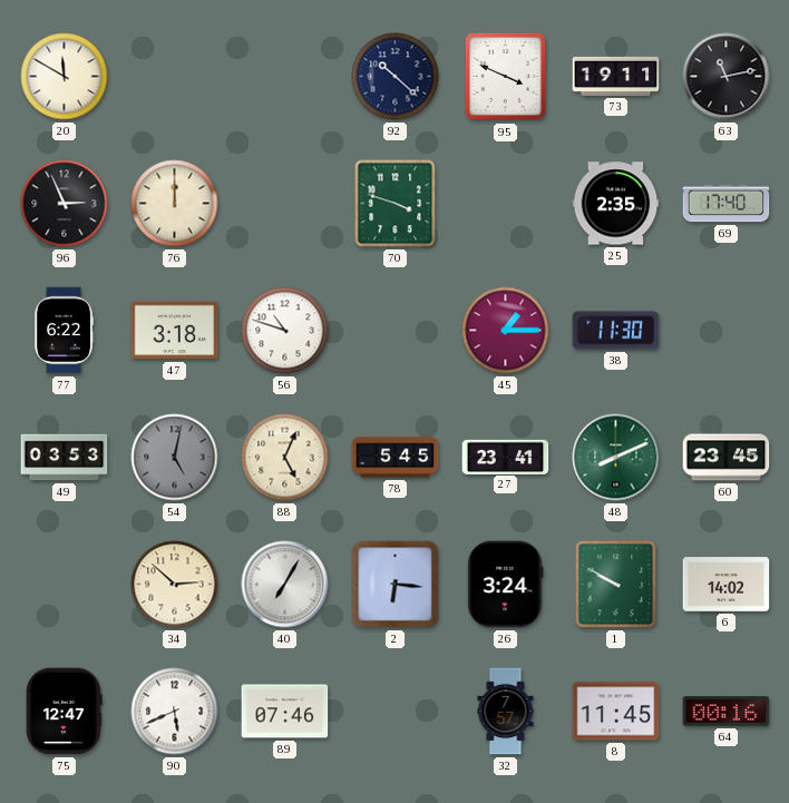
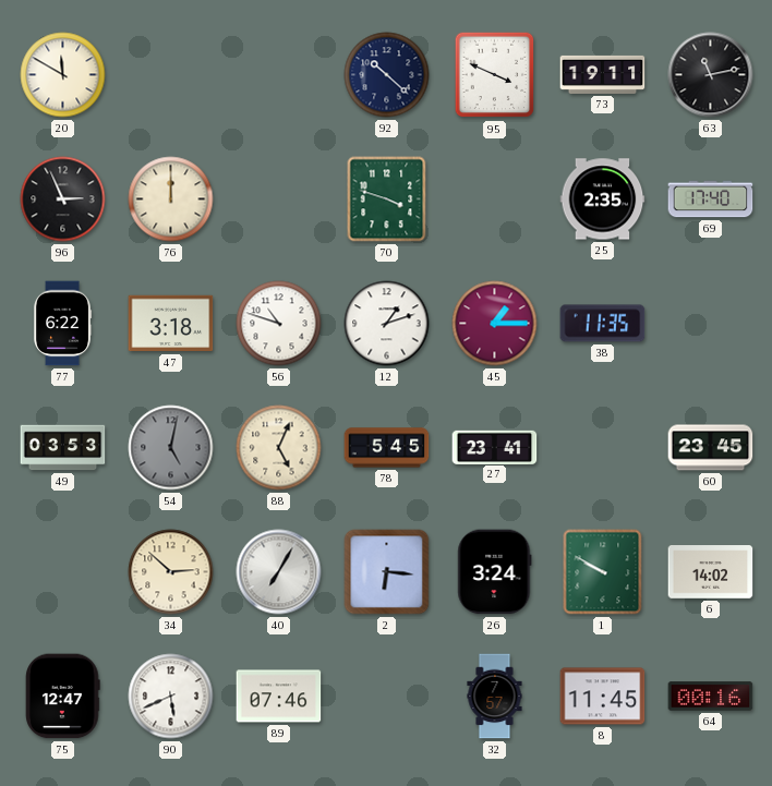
12: none -> 1:12 (387, 324)
38: 11:30 -> 11:35 (603, 324)
48: 8:11 -> none (616, 458)
